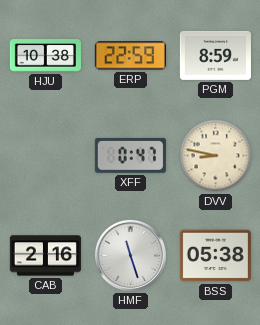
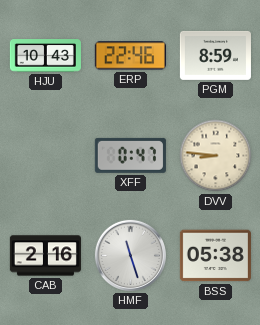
HJU: 10:38 -> 10:43 (45, 56)
ERP: 22:59 -> 22:46 (130, 56)
DVV: 8:47 -> 8:46 (216, 156)
